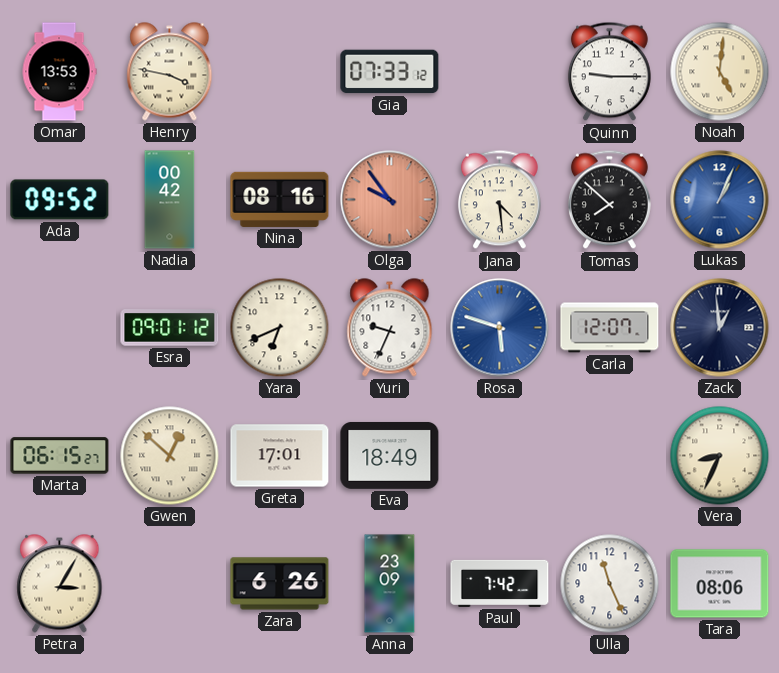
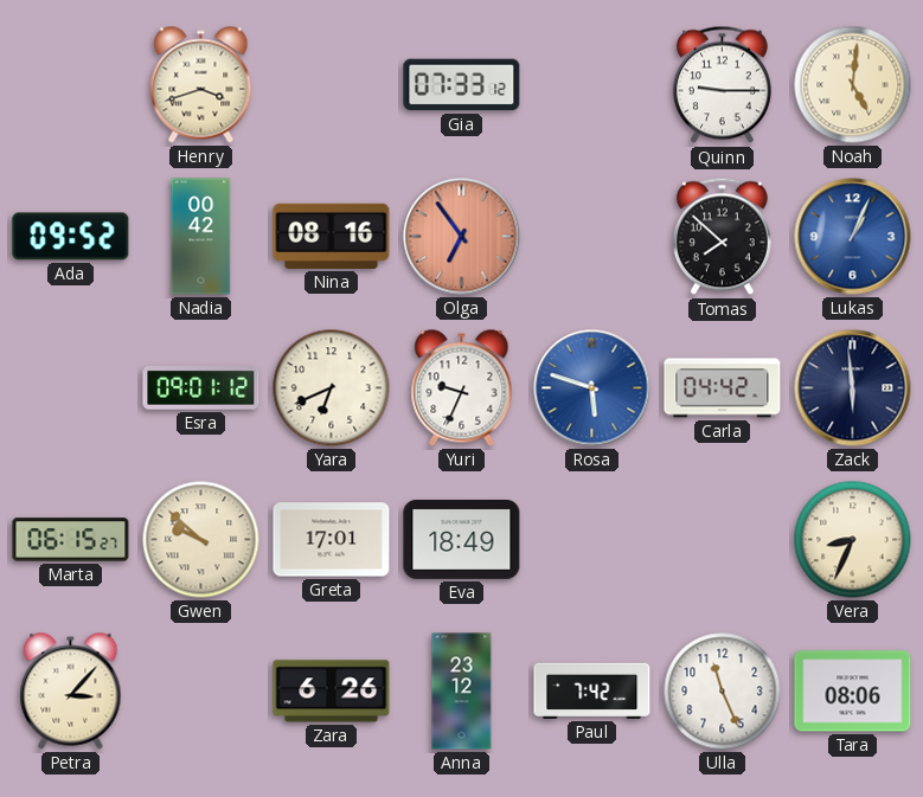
Omar: 13:53 -> none (59, 72)
Henry: 3:47 -> 3:42 (201, 85)
Olga: 9:54 -> 6:54 (462, 237)
Jana: 4:29 -> none (499, 200)
Carla: 12:07 -> 04:42 (723, 388)
Zack: 12:59 -> 5:59 (853, 388)
Gwen: 12:52 -> 9:52 (201, 540)
Petra: 3:05 -> 3:07 (71, 692)
Anna: 23:09 -> 23:12 (462, 692)
